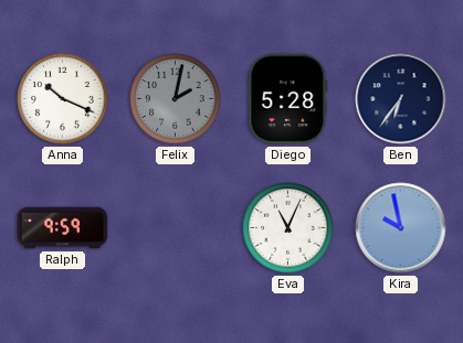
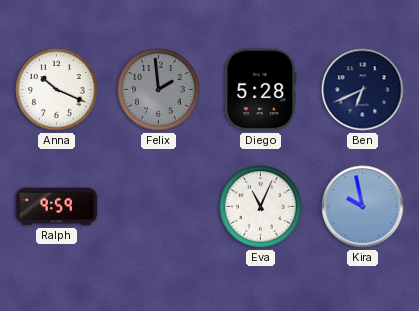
Felix: 2:02 -> 1:59 (159, 90)
Ben: 6:36 -> 6:41 (363, 90)
